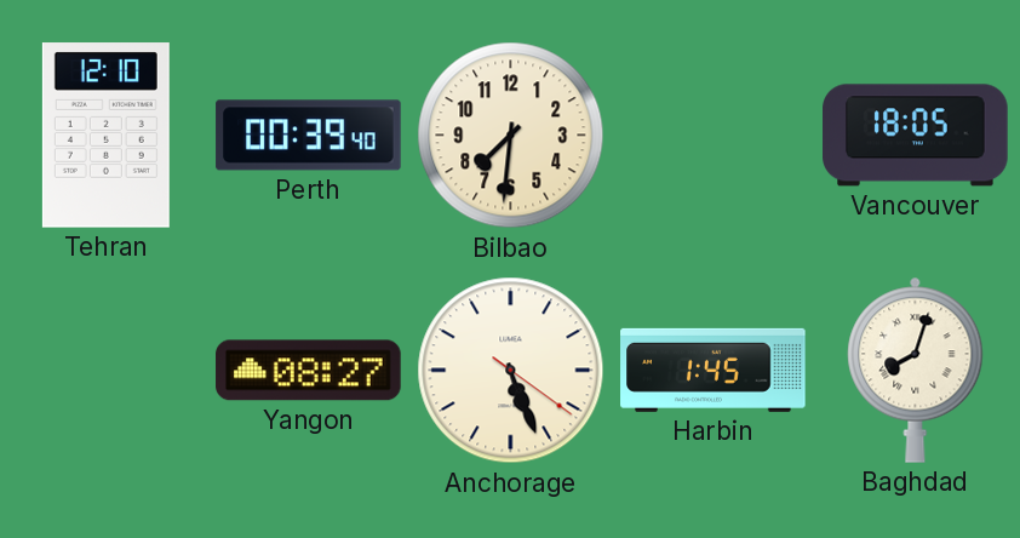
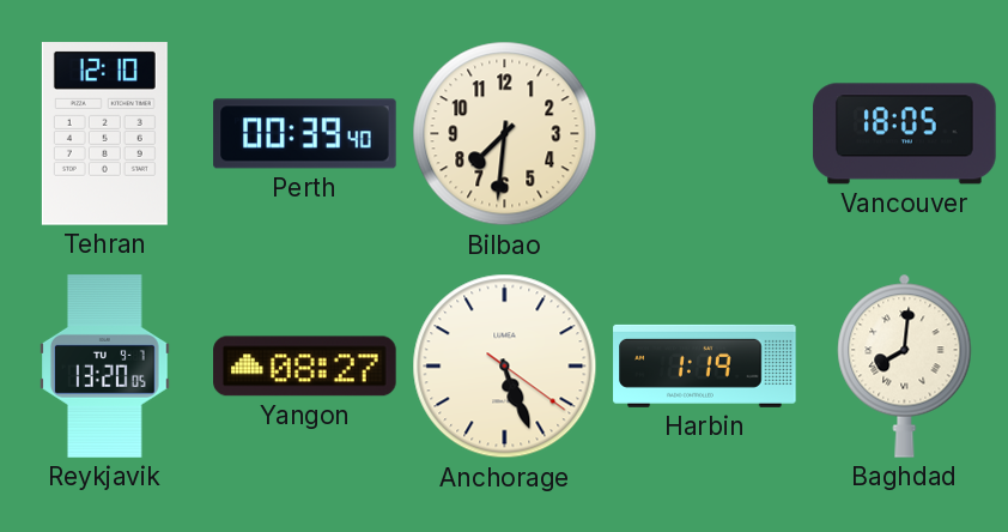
Reykjavik: none -> 13:20 (105, 367)
Harbin: 1:45 -> 1:19 (705, 365)
Baghdad: 8:03 -> 8:01 (905, 365)
